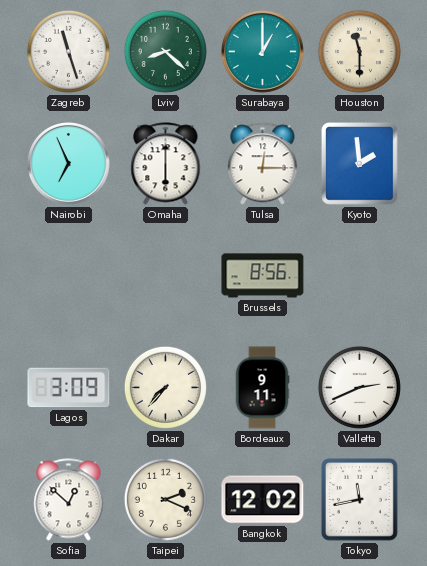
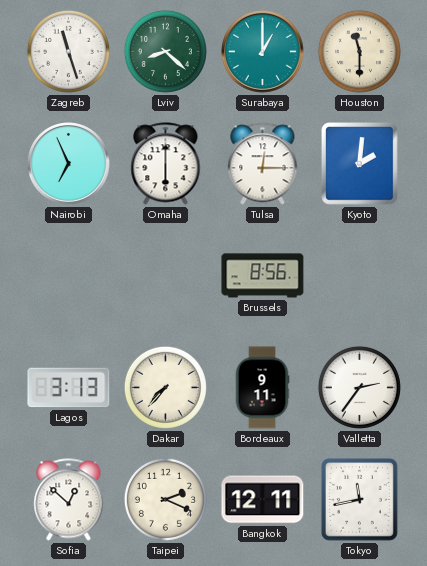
Kyoto: 1:59 -> 2:01 (360, 164)
Lagos: 3:09 -> 3:13 (69, 388)
Valletta: 2:41 -> 2:36 (359, 387)
Bangkok: 12:02 -> 12:11 (263, 500)
